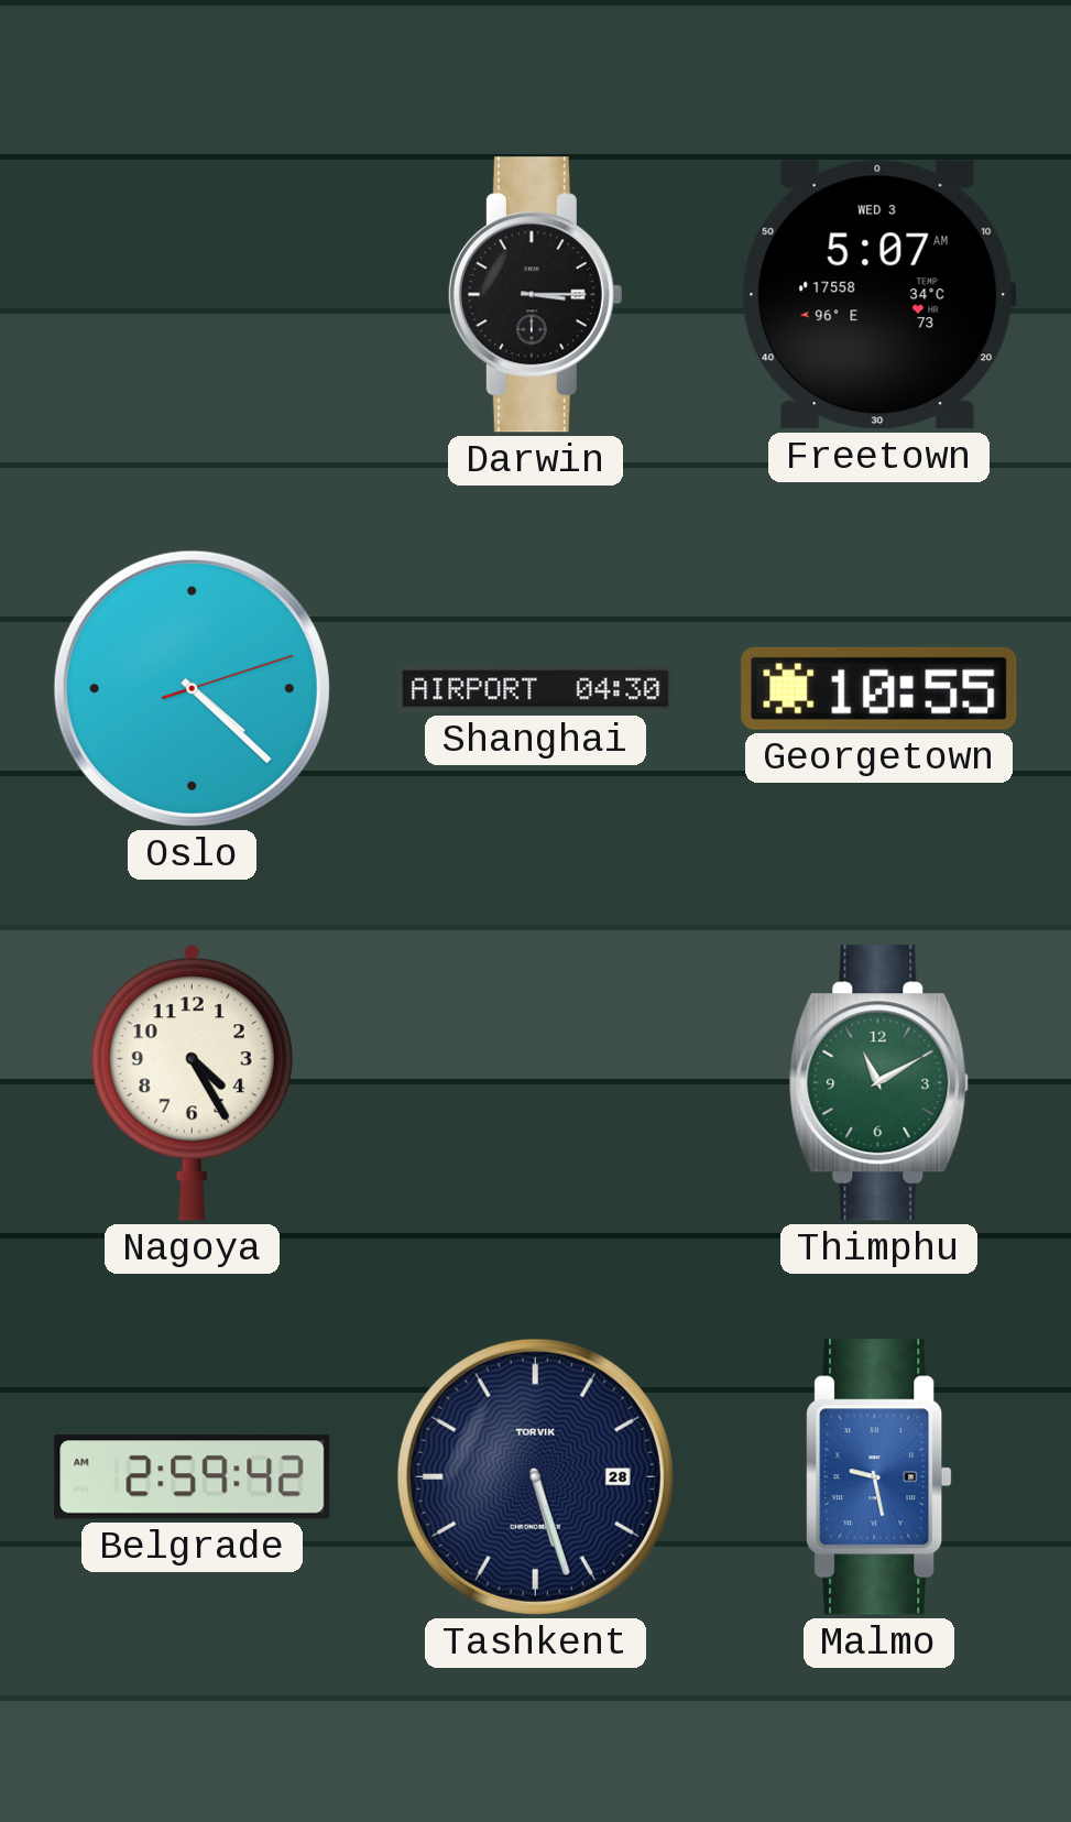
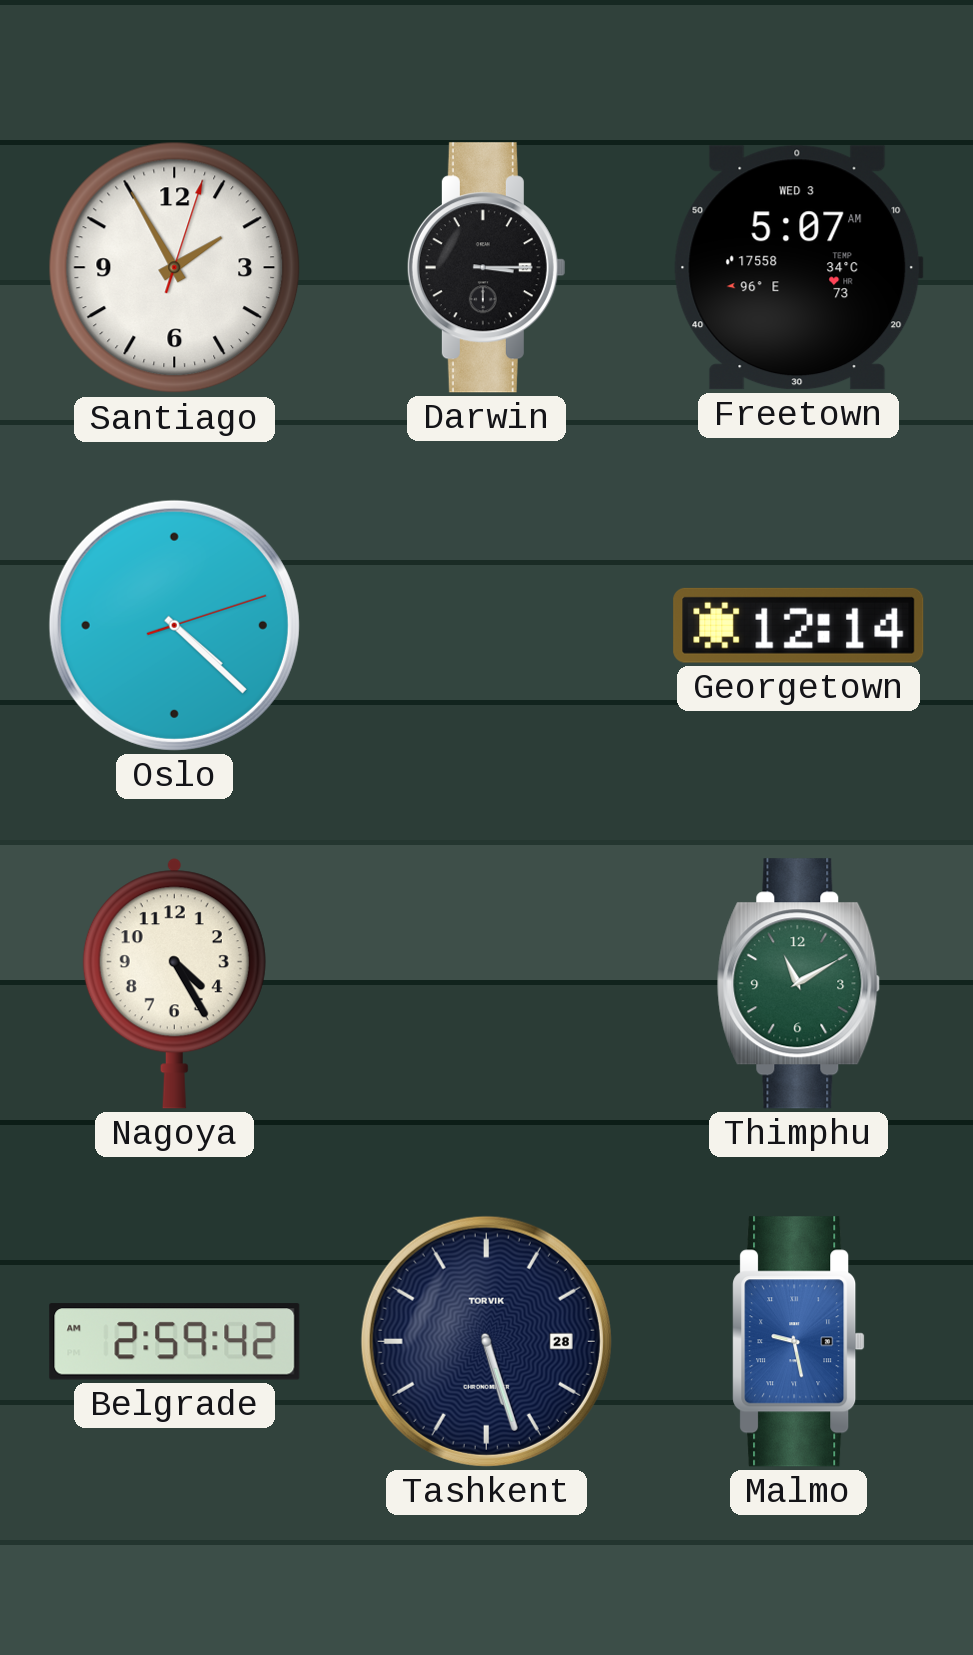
Santiago: none -> 1:55 (175, 268)
Shanghai: 04:30 -> none (536, 689)
Georgetown: 10:55 -> 12:14 (799, 625)
